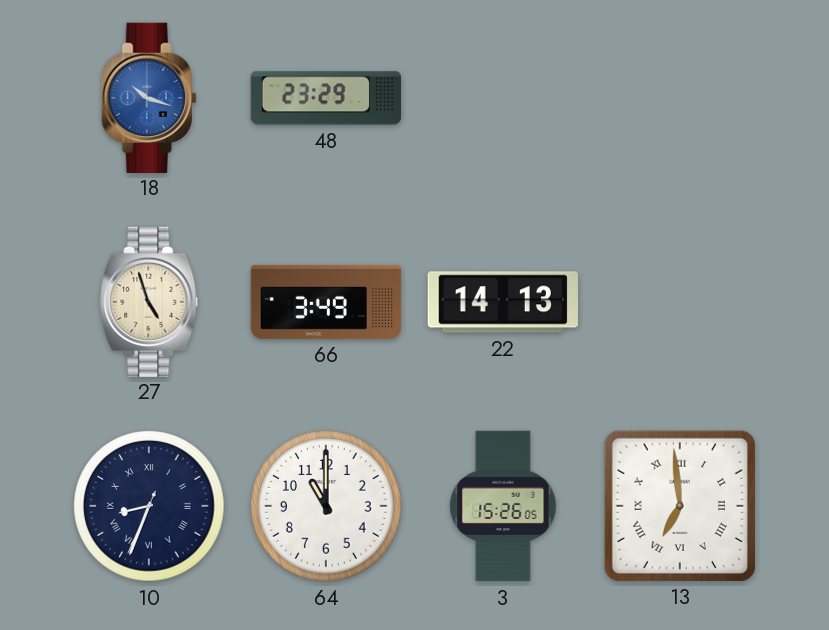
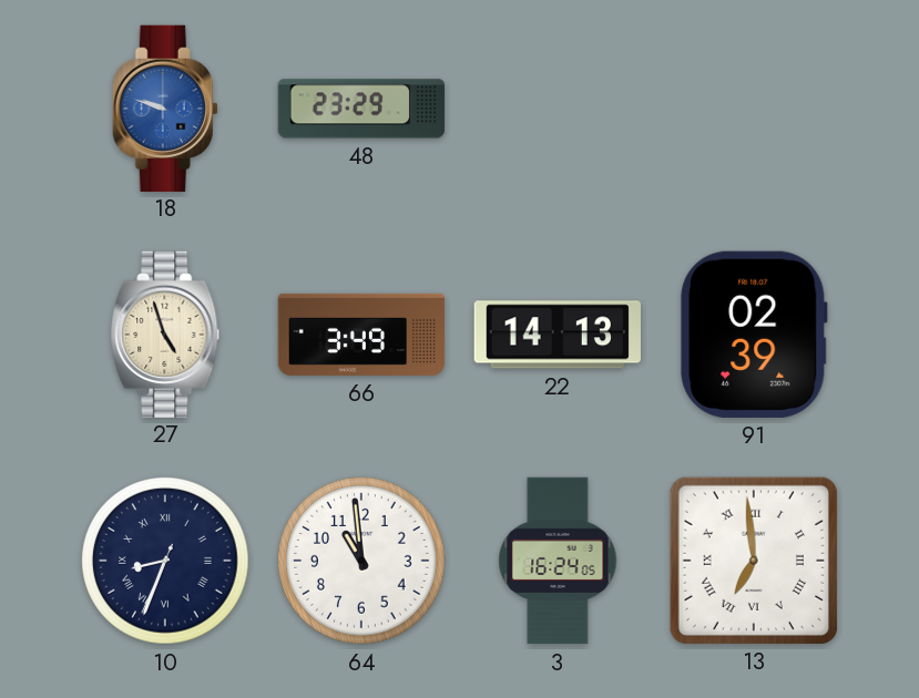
18: 10:18 -> 9:48 (165, 107)
91: none -> 02:39 (754, 335)
64: 11:00 -> 10:59 (363, 562)
3: 15:26 -> 16:24 (558, 561)
